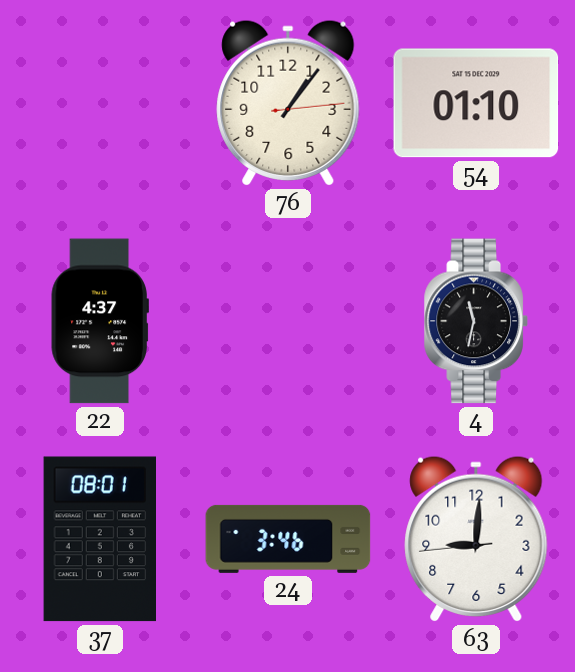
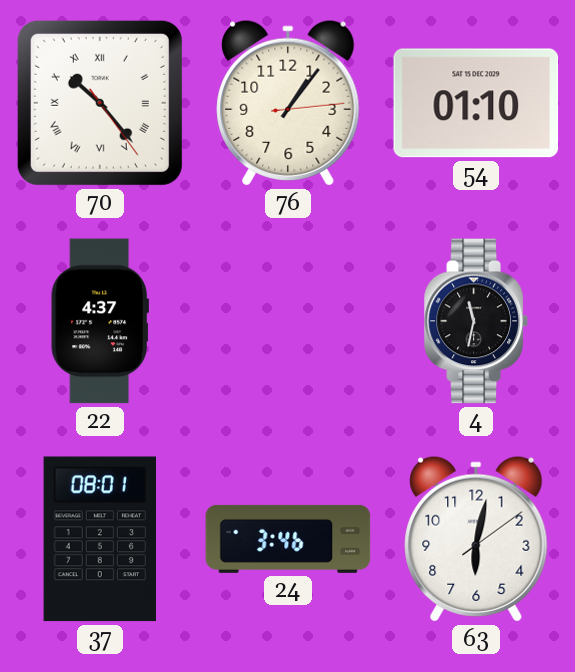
70: none -> 10:23 (100, 103)
63: 9:00 -> 6:02 (476, 539)
